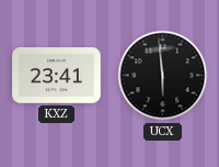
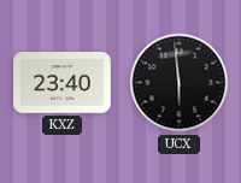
KXZ: 23:41 -> 23:40 (63, 83)
